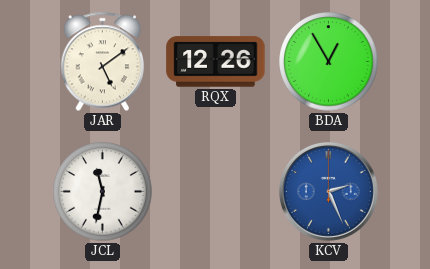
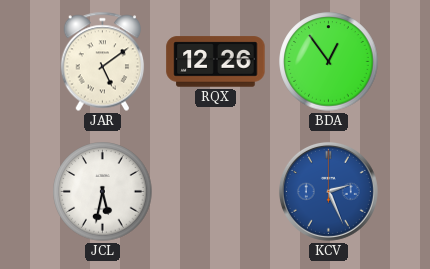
BDA: 12:55 -> 12:54 (329, 62)
JCL: 11:32 -> 5:32 (103, 192)
